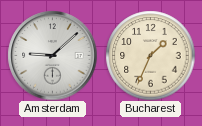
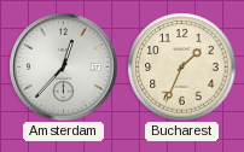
Amsterdam: 9:08 -> 12:37 (63, 66)
